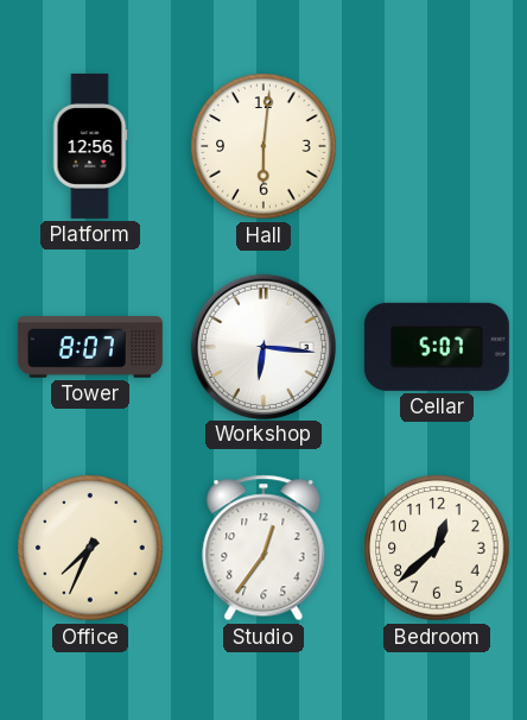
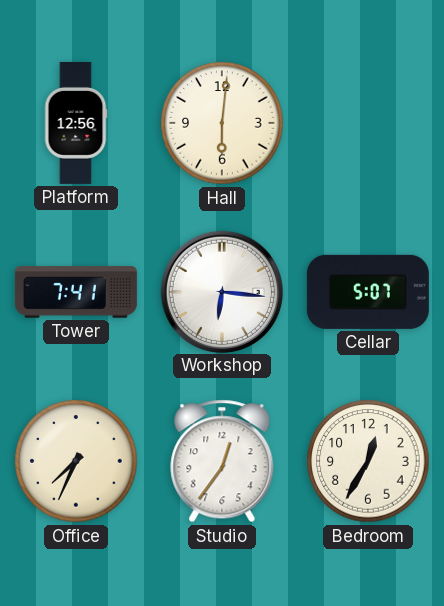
Tower: 8:07 -> 7:41 (76, 292)
Bedroom: 12:38 -> 12:35 (368, 461)
